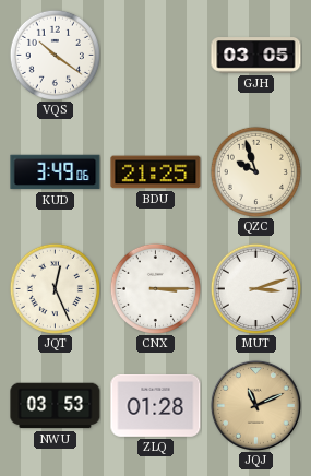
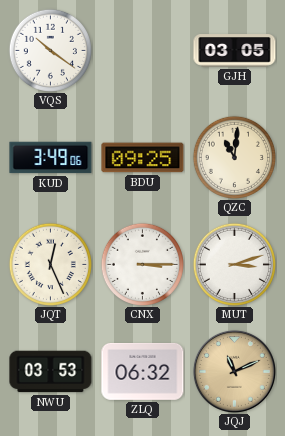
BDU: 21:25 -> 09:25 (143, 158)
QZC: 9:57 -> 11:01 (234, 157)
ZLQ: 01:28 -> 06:32 (143, 371)
